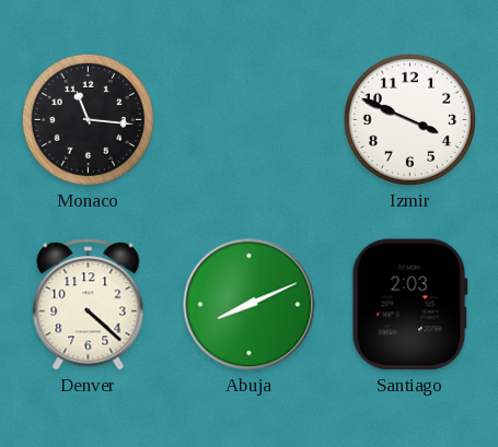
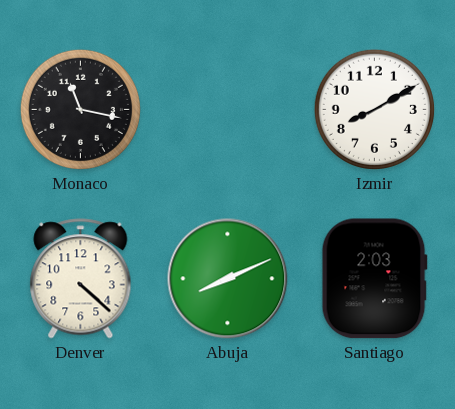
Monaco: 11:16 -> 11:17 (80, 109)
Izmir: 3:49 -> 8:10 (374, 109)
